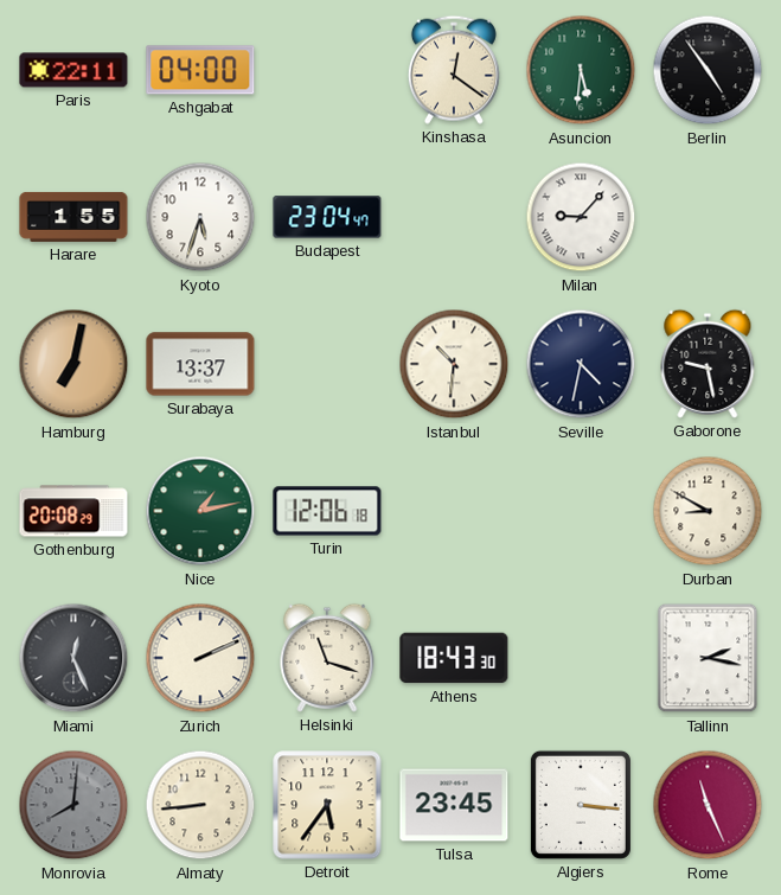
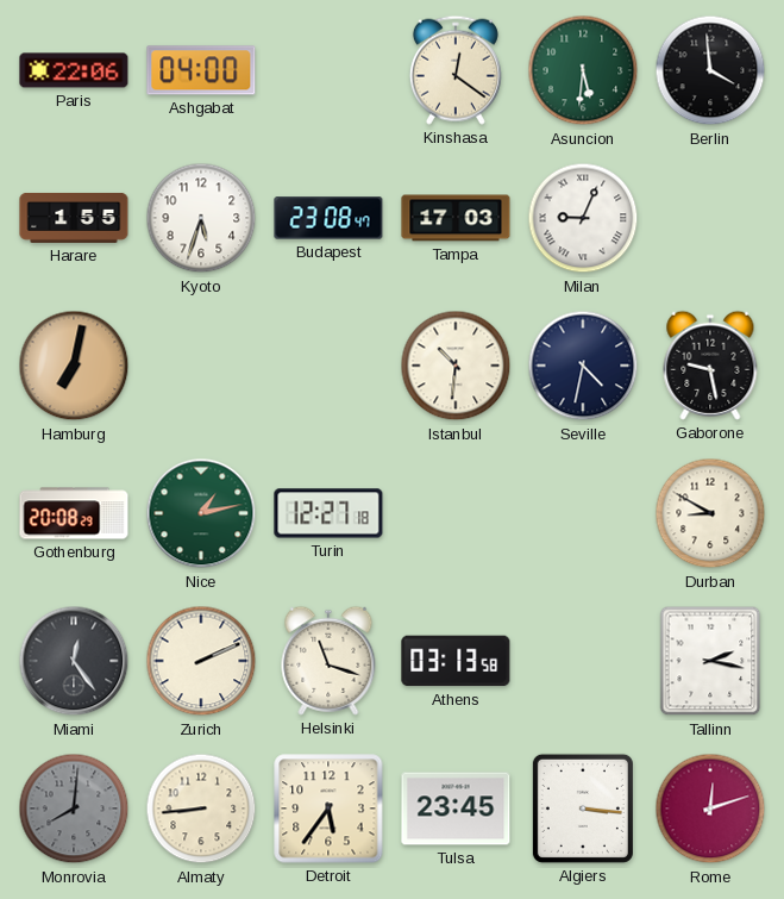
Paris: 22:11 -> 22:06 (74, 70)
Berlin: 4:54 -> 3:59 (710, 70)
Budapest: 23:04 -> 23:08 (328, 218)
Tampa: none -> 17:03 (456, 218)
Milan: 9:07 -> 9:04 (583, 218)
Surabaya: 13:37 -> none (200, 364)
Turin: 12:06 -> 12:27 (328, 513)
Miami: 12:26 -> 12:24 (74, 661)
Athens: 18:43 -> 03:13 (456, 661)
Rome: 11:26 -> 12:12 (710, 809)
